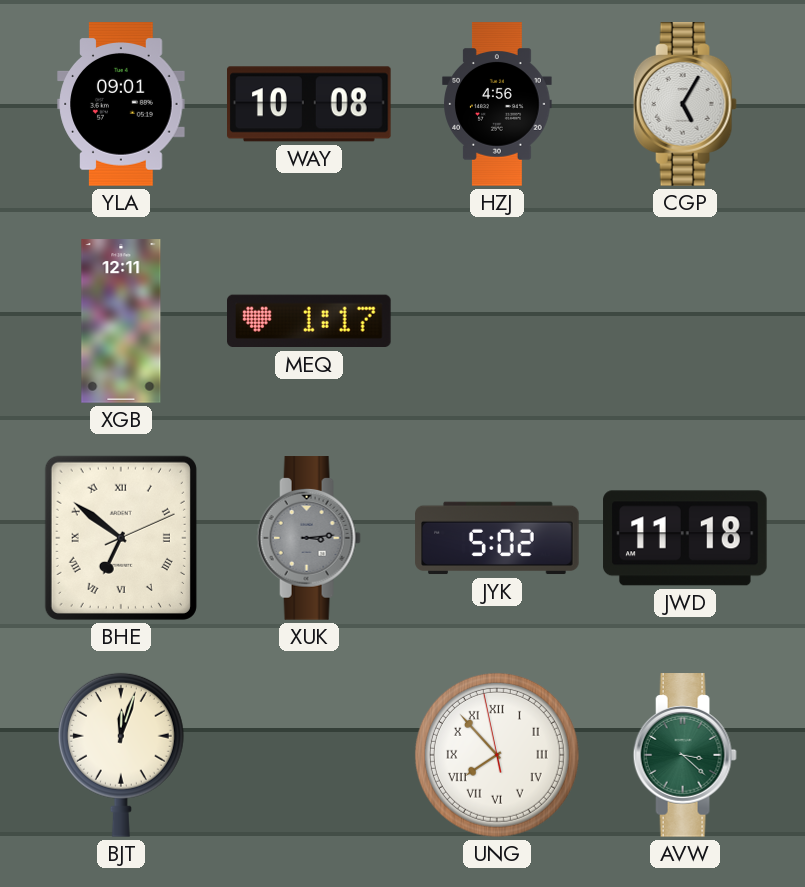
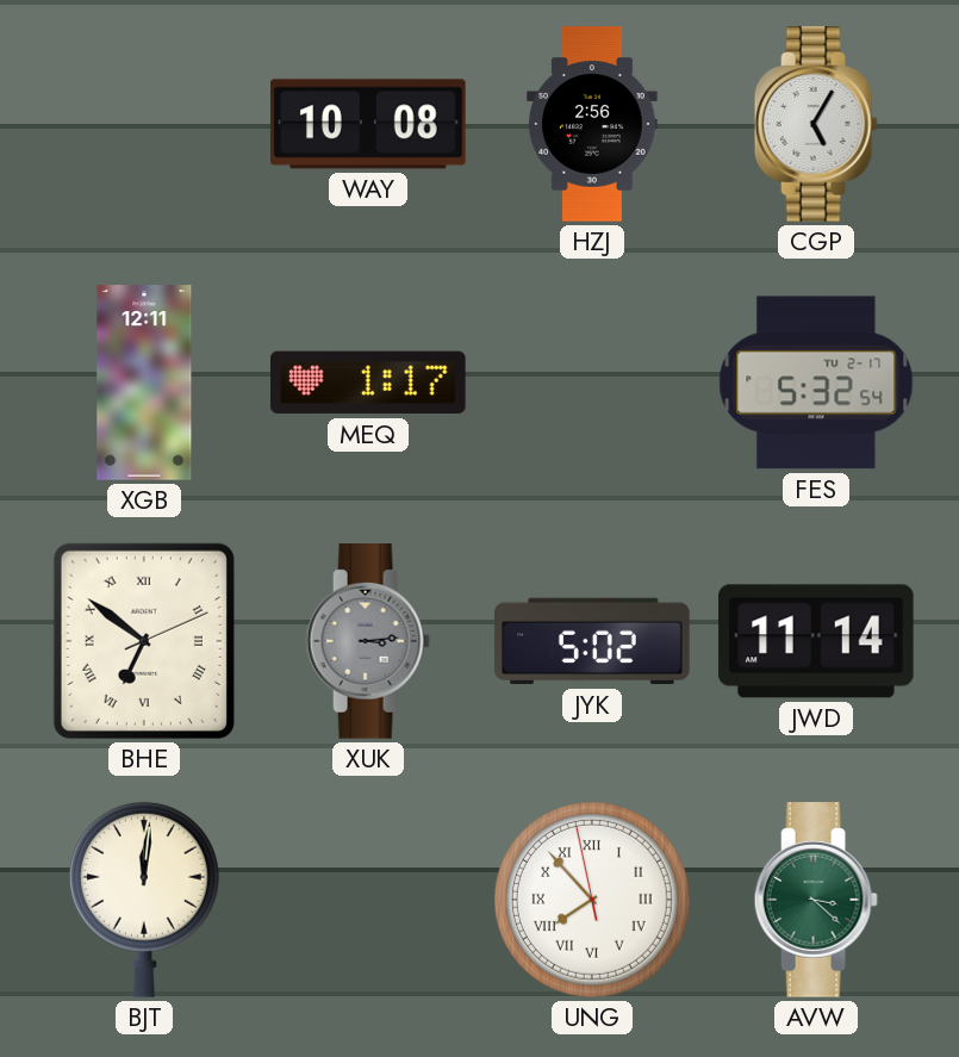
YLA: 09:01 -> none (121, 104)
HZJ: 4:56 -> 2:56 (592, 124)
FES: none -> 5:32 (816, 383)
JWD: 11:18 -> 11:14 (816, 641)
BJT: 12:03 -> 12:01 (144, 900)
